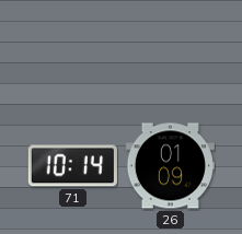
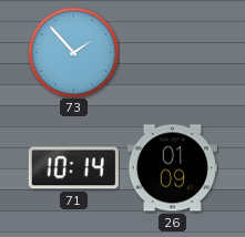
73: none -> 1:53 (73, 52)
